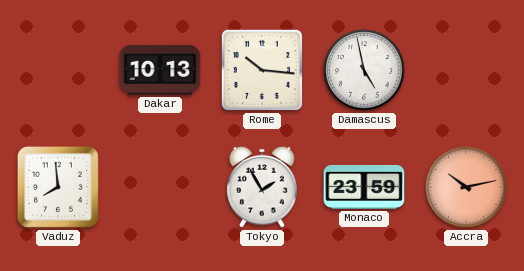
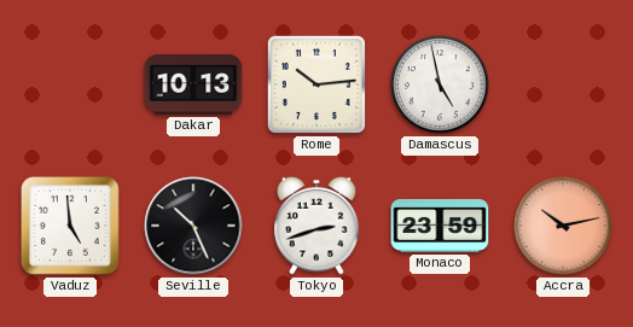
Rome: 10:16 -> 10:14 (316, 84)
Vaduz: 7:59 -> 4:59 (70, 226)
Seville: none -> 10:26 (193, 226)
Tokyo: 1:55 -> 2:42 (316, 226)
